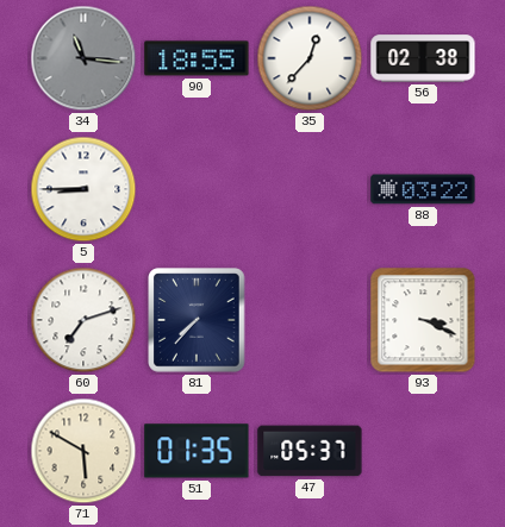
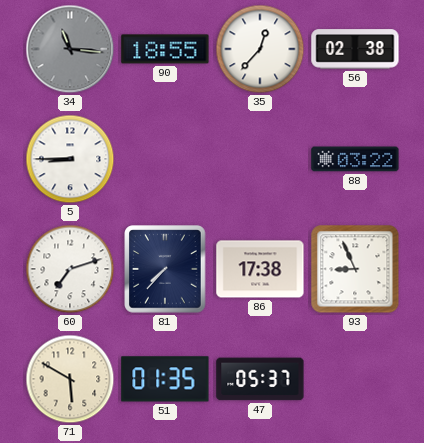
86: none -> 17:38 (260, 269)
93: 3:19 -> 8:56 (355, 269)
